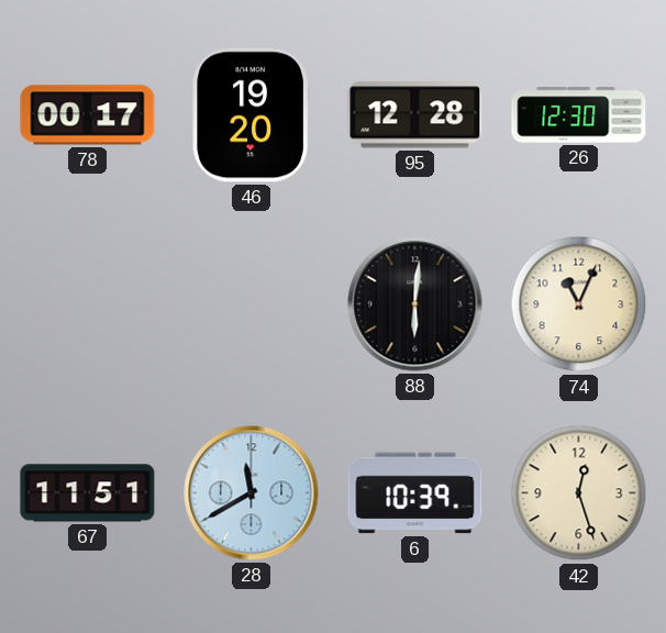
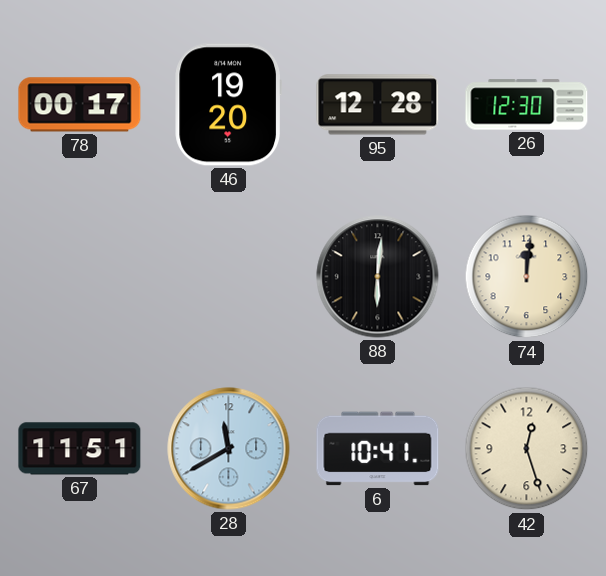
74: 11:04 -> 12:01 (527, 277)
6: 10:39 -> 10:41 (378, 449)
